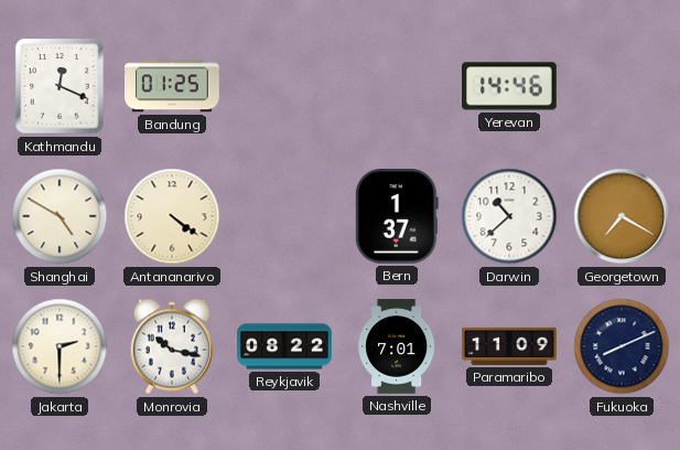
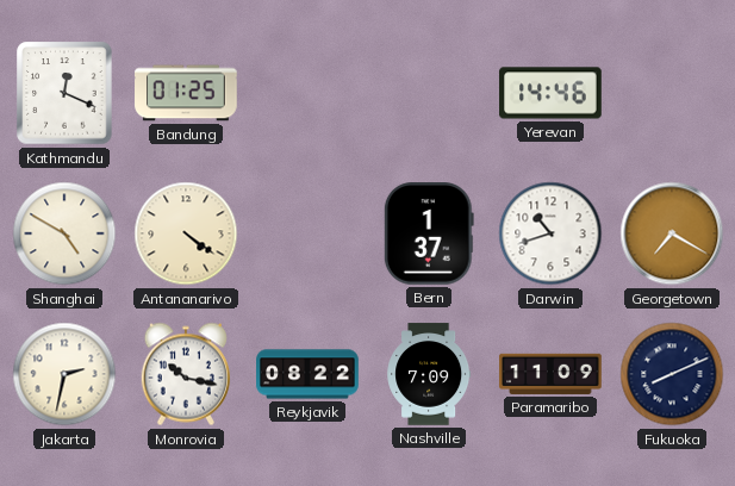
Darwin: 10:38 -> 10:42 (550, 233)
Jakarta: 2:30 -> 2:32 (64, 374)
Nashville: 7:01 -> 7:09 (429, 374)
